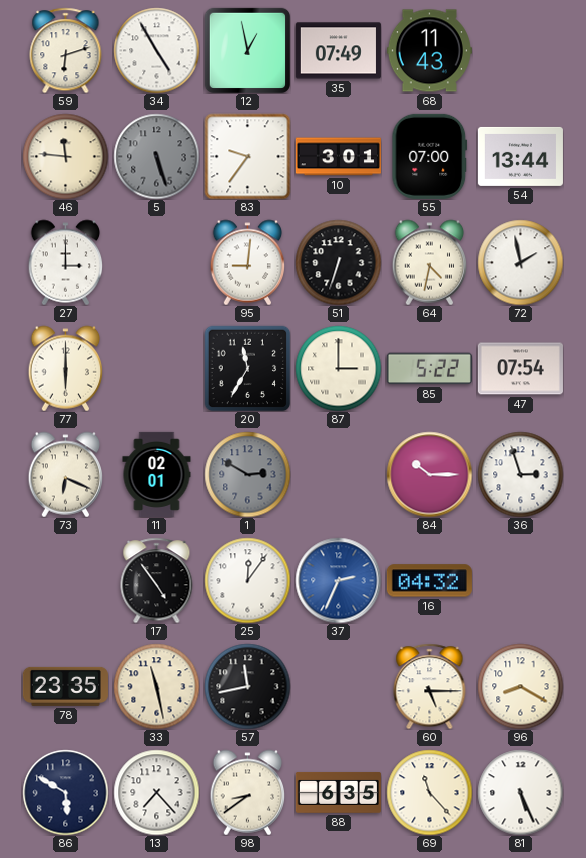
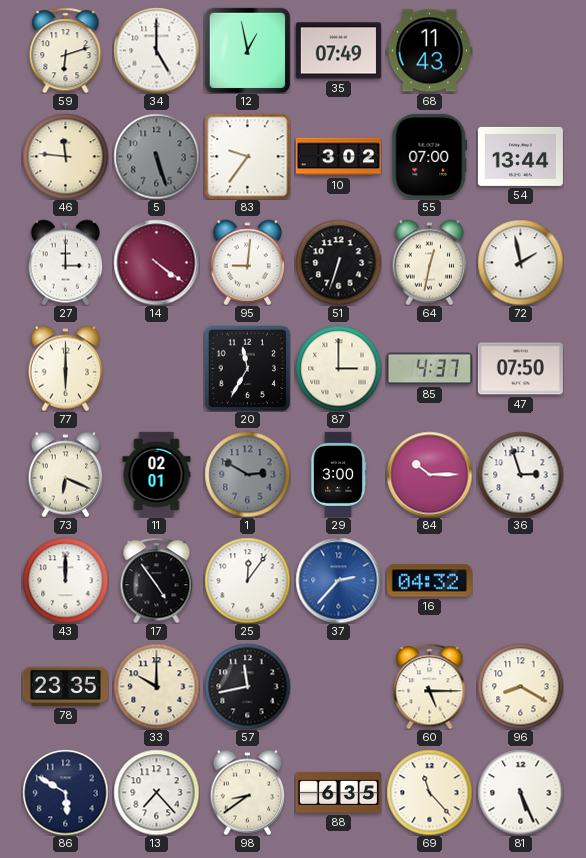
34: 4:55 -> 5:00 (156, 50)
10: 3:01 -> 3:02 (338, 157)
14: none -> 4:21 (156, 262)
64: 4:32 -> 12:32 (430, 262)
85: 5:22 -> 4:37 (429, 369)
47: 07:54 -> 07:50 (520, 369)
29: none -> 3:00 (338, 474)
43: none -> 12:00 (65, 580)
37: 2:34 -> 2:37 (338, 580)
33: 11:28 -> 10:00 (156, 686)
